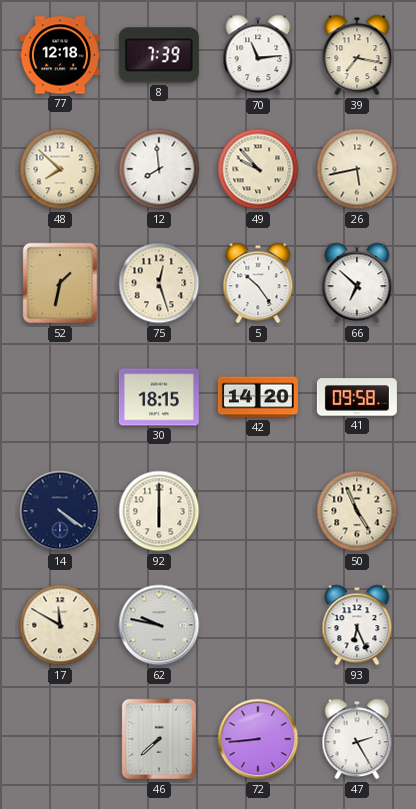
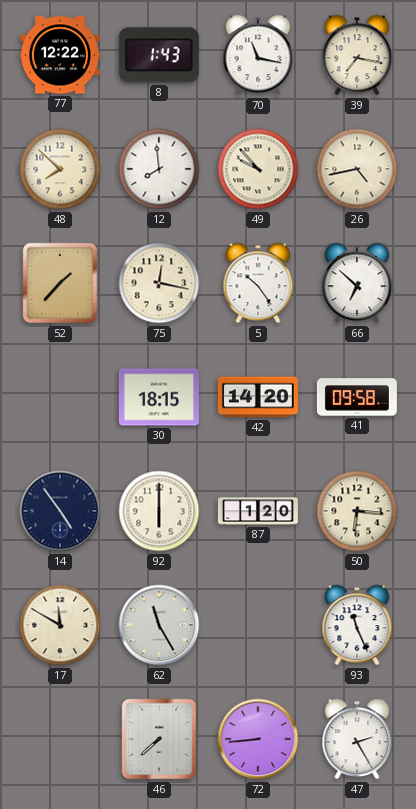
77: 12:18 -> 12:22 (60, 55)
8: 7:39 -> 1:43 (159, 55)
70: 11:14 -> 11:17 (258, 55)
26: 5:43 -> 4:43 (357, 169)
52: 1:32 -> 1:37 (60, 283)
75: 12:27 -> 12:17 (159, 283)
14: 4:21 -> 4:54 (60, 511)
87: none -> 1:20 (258, 511)
50: 4:56 -> 6:16 (357, 511)
62: 9:47 -> 11:25 (159, 625)
93: 6:26 -> 11:26 (357, 625)
